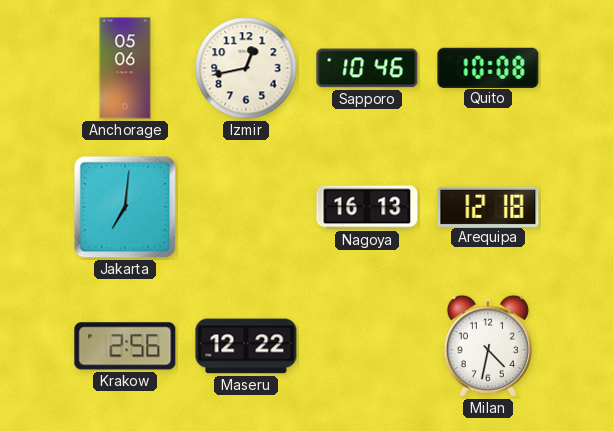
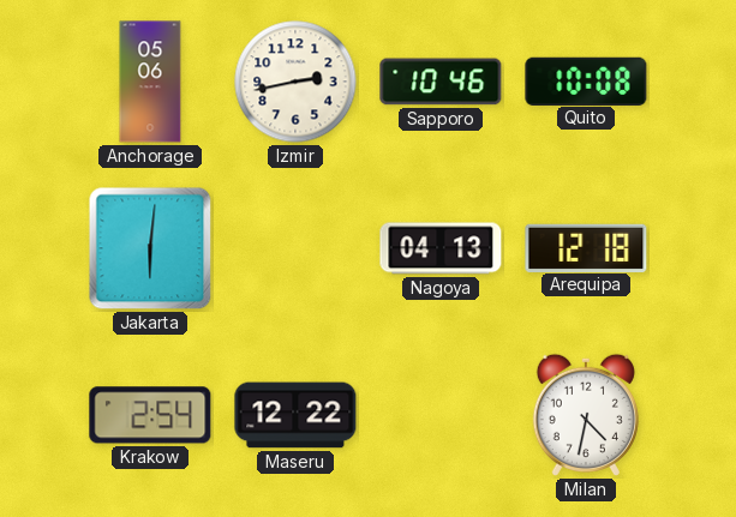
Izmir: 12:43 -> 2:43 (295, 82)
Jakarta: 7:01 -> 6:01 (150, 248)
Nagoya: 16:13 -> 04:13 (441, 248)
Krakow: 2:56 -> 2:54 (150, 415)
